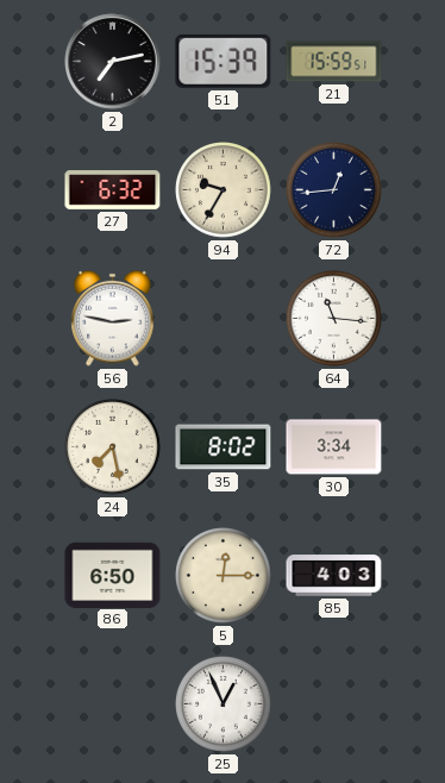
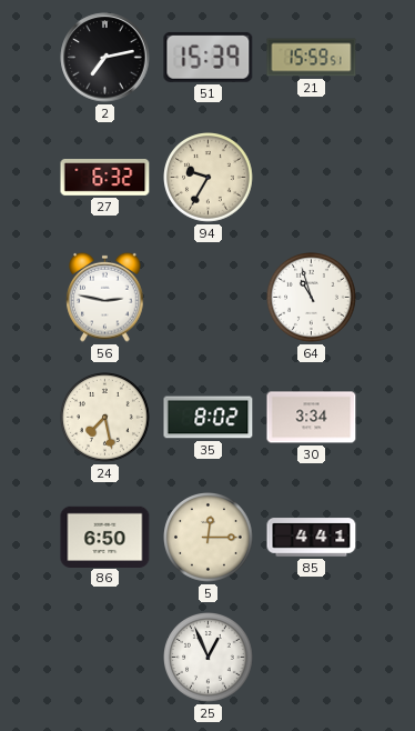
72: 12:44 -> none (334, 190)
64: 11:16 -> 10:57 (312, 298)
85: 4:03 -> 4:41 (312, 538)
